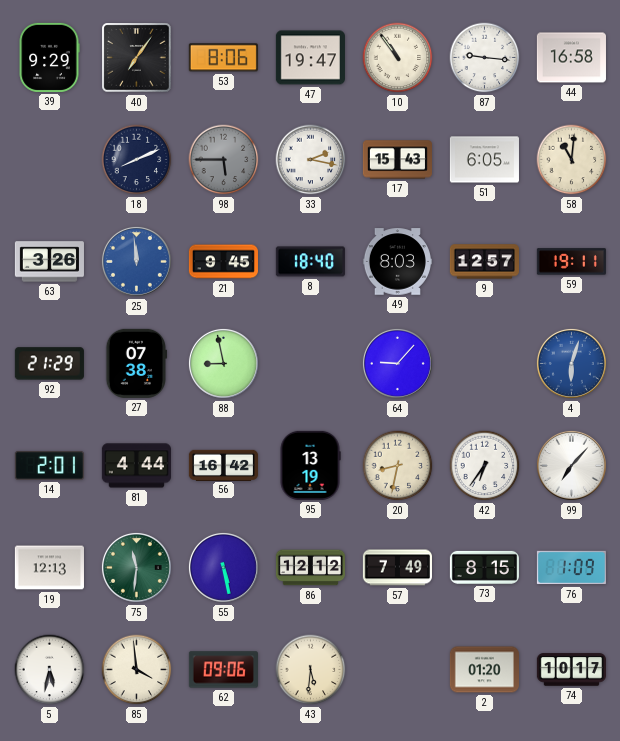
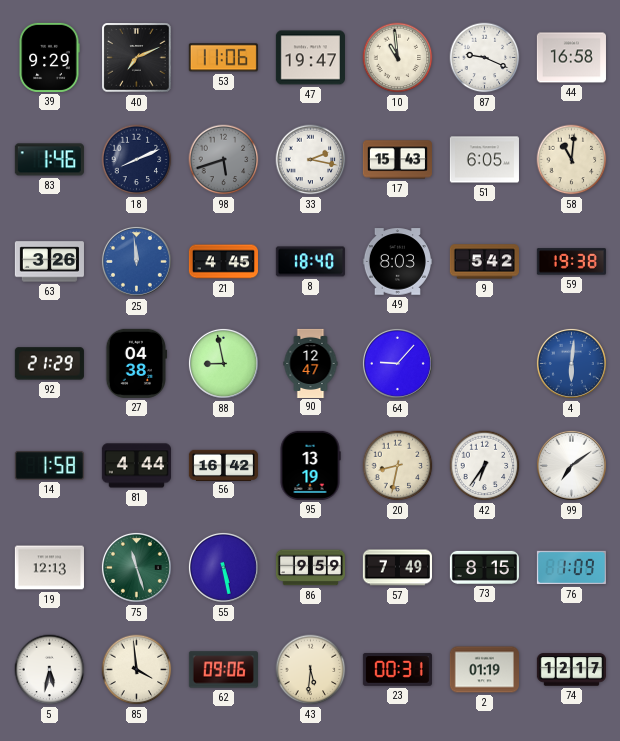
40: 7:06 -> 7:11 (137, 58)
53: 8:06 -> 11:06 (223, 58)
10: 10:54 -> 10:59 (398, 58)
87: 9:16 -> 9:19 (485, 58)
83: none -> 1:46 (49, 160)
98: 5:45 -> 5:42 (224, 160)
21: 9:45 -> 4:45 (223, 262)
9: 12:57 -> 5:42 (484, 262)
59: 19:11 -> 19:38 (571, 262)
27: 07:38 -> 04:38 (137, 363)
90: none -> 12:47 (311, 363)
4: 6:03 -> 6:01 (571, 363)
14: 2:01 -> 1:58 (49, 466)
99: 7:07 -> 7:09 (571, 465)
75: 11:31 -> 11:27 (136, 567)
86: 12:12 -> 9:59 (310, 568)
23: none -> 00:31 (397, 669)
2: 01:20 -> 01:19 (484, 670)
74: 10:17 -> 12:17 (571, 670)
